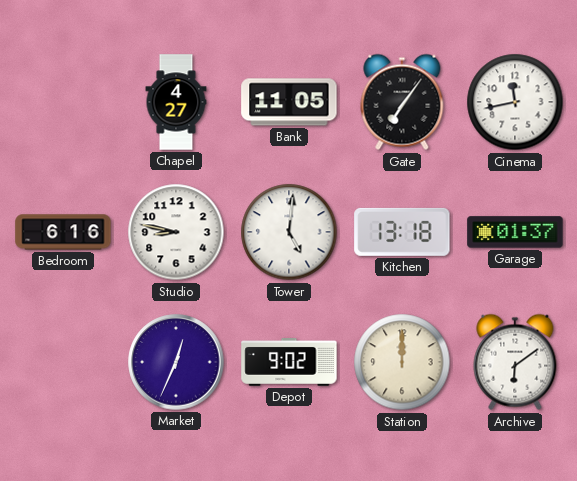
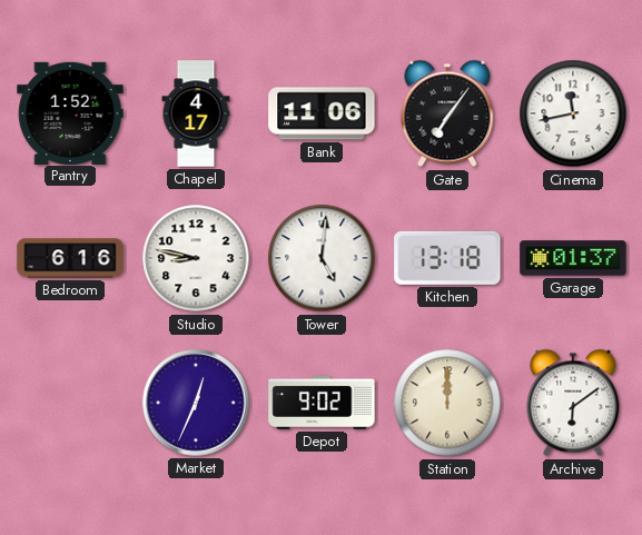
Pantry: none -> 1:52 (70, 112)
Chapel: 4:27 -> 4:17 (196, 113)
Bank: 11:05 -> 11:06 (322, 113)
